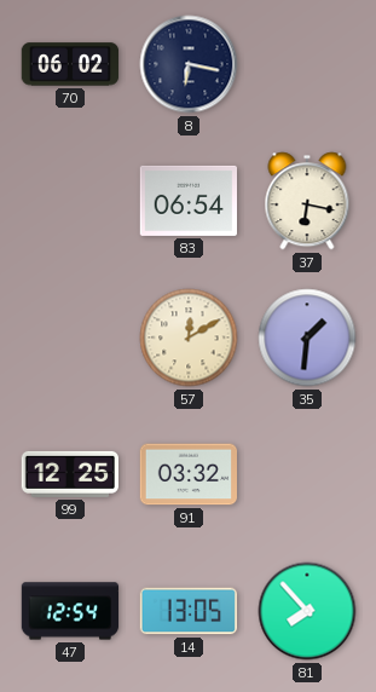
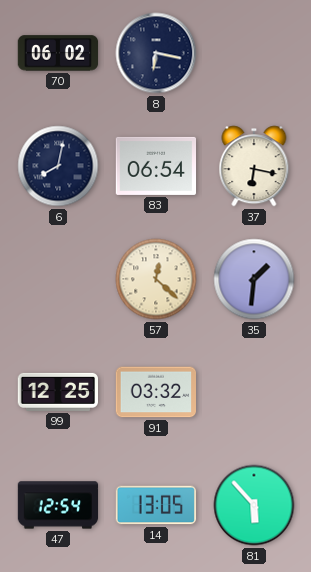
6: none -> 8:02 (58, 166)
57: 12:10 -> 12:22 (156, 279)
81: 7:53 -> 5:53 (254, 505)
